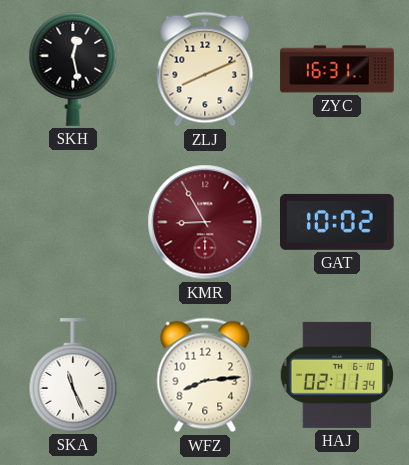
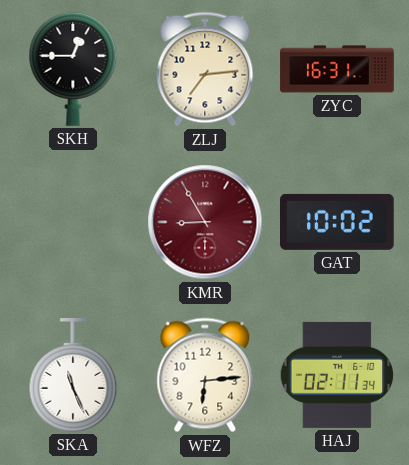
SKH: 12:28 -> 12:45 (73, 69)
ZLJ: 8:11 -> 7:14 (205, 69)
WFZ: 8:14 -> 6:14 (205, 375)
